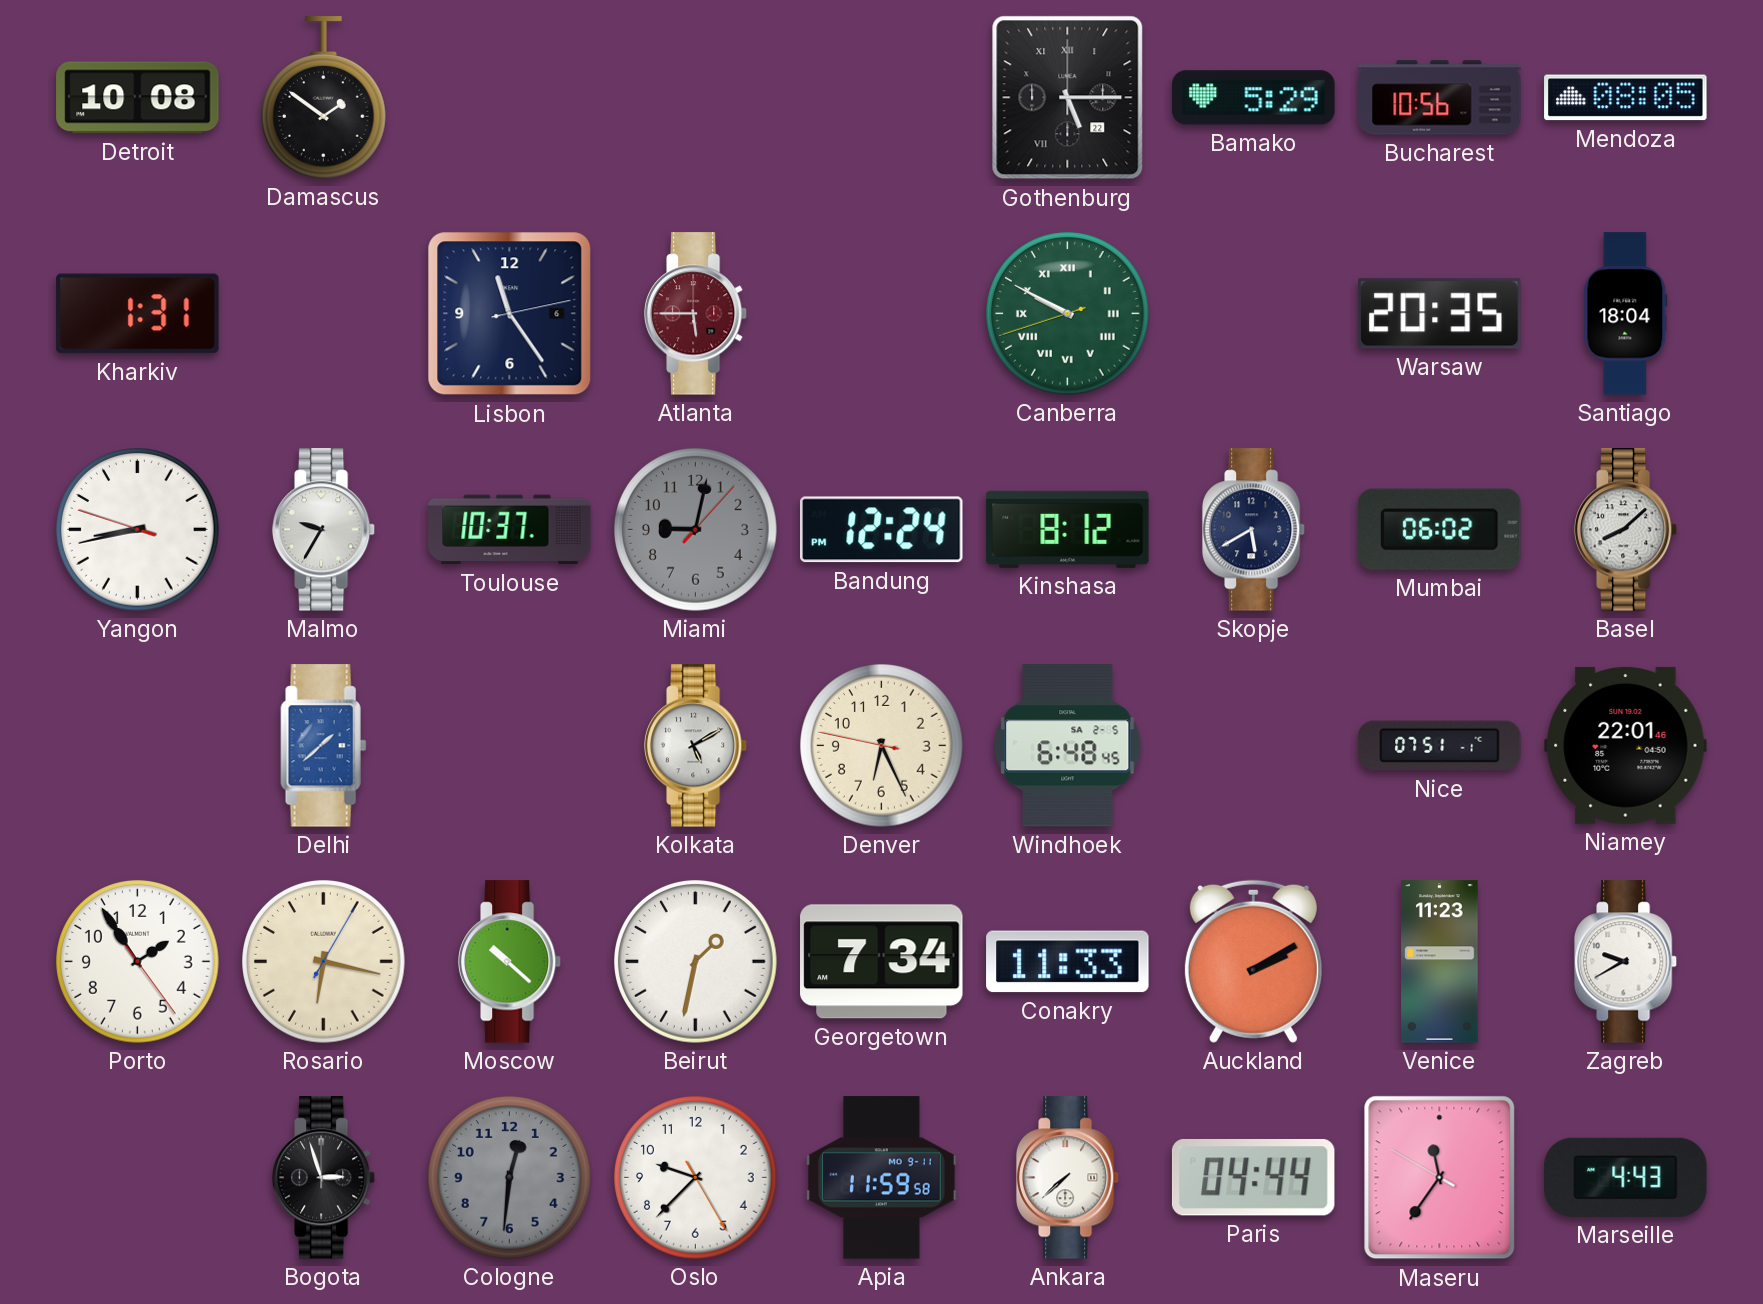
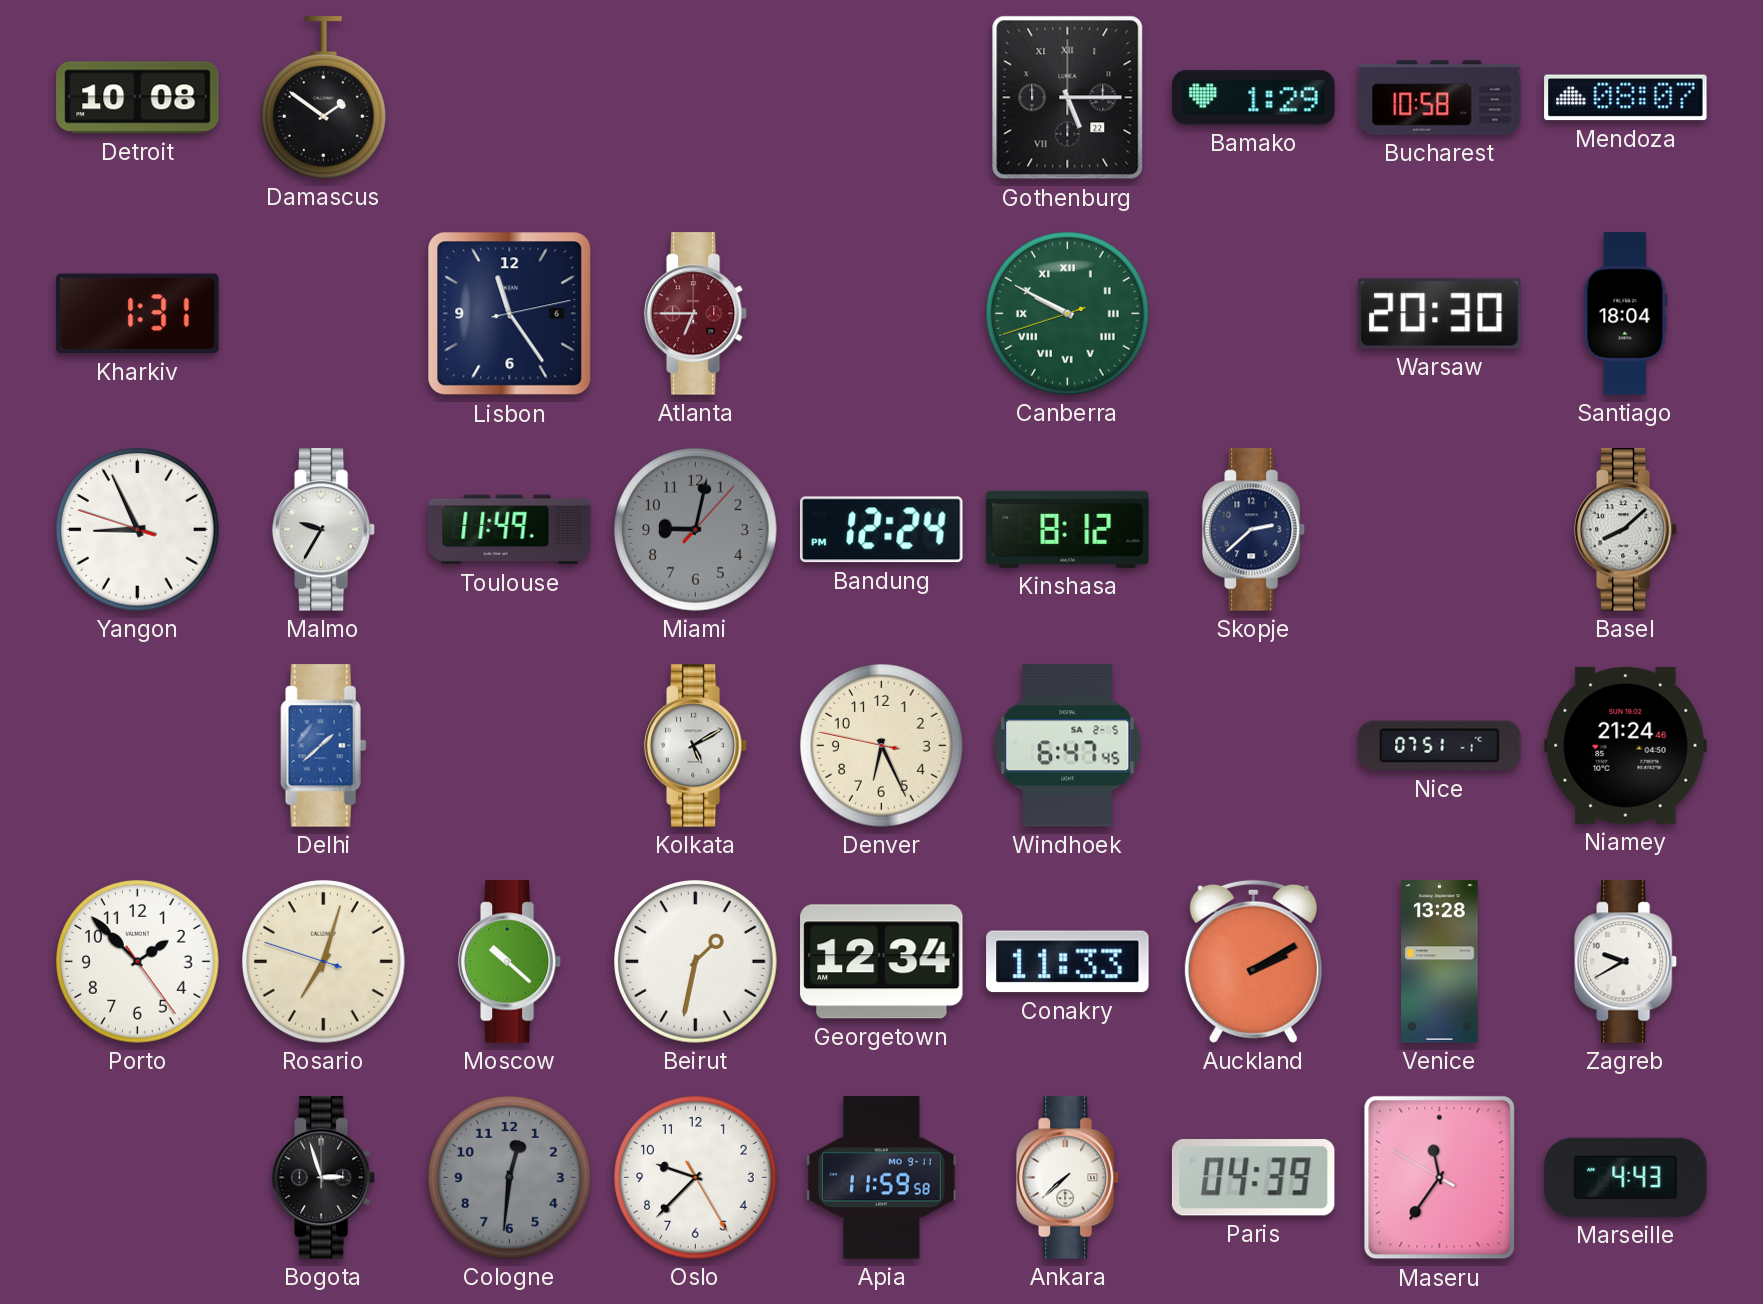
Bamako: 5:29 -> 1:29 (1254, 98)
Bucharest: 10:56 -> 10:58 (1440, 98)
Mendoza: 08:05 -> 08:07 (1626, 98)
Atlanta: 5:45 -> 6:45 (696, 314)
Warsaw: 20:35 -> 20:30 (1440, 314)
Yangon: 8:42 -> 8:55 (138, 530)
Toulouse: 10:37 -> 11:49 (510, 530)
Skopje: 5:40 -> 2:38 (1254, 530)
Mumbai: 06:02 -> none (1439, 529)
Windhoek: 6:48 -> 6:47 (1068, 746)
Niamey: 22:01 -> 21:24 (1626, 745)
Porto: 1:54 -> 1:52 (138, 962)
Rosario: 6:17 -> 7:02 (324, 962)
Georgetown: 7:34 -> 12:34 (882, 962)
Venice: 11:23 -> 13:28 (1440, 962)
Paris: 04:44 -> 04:39 (1253, 1177)
